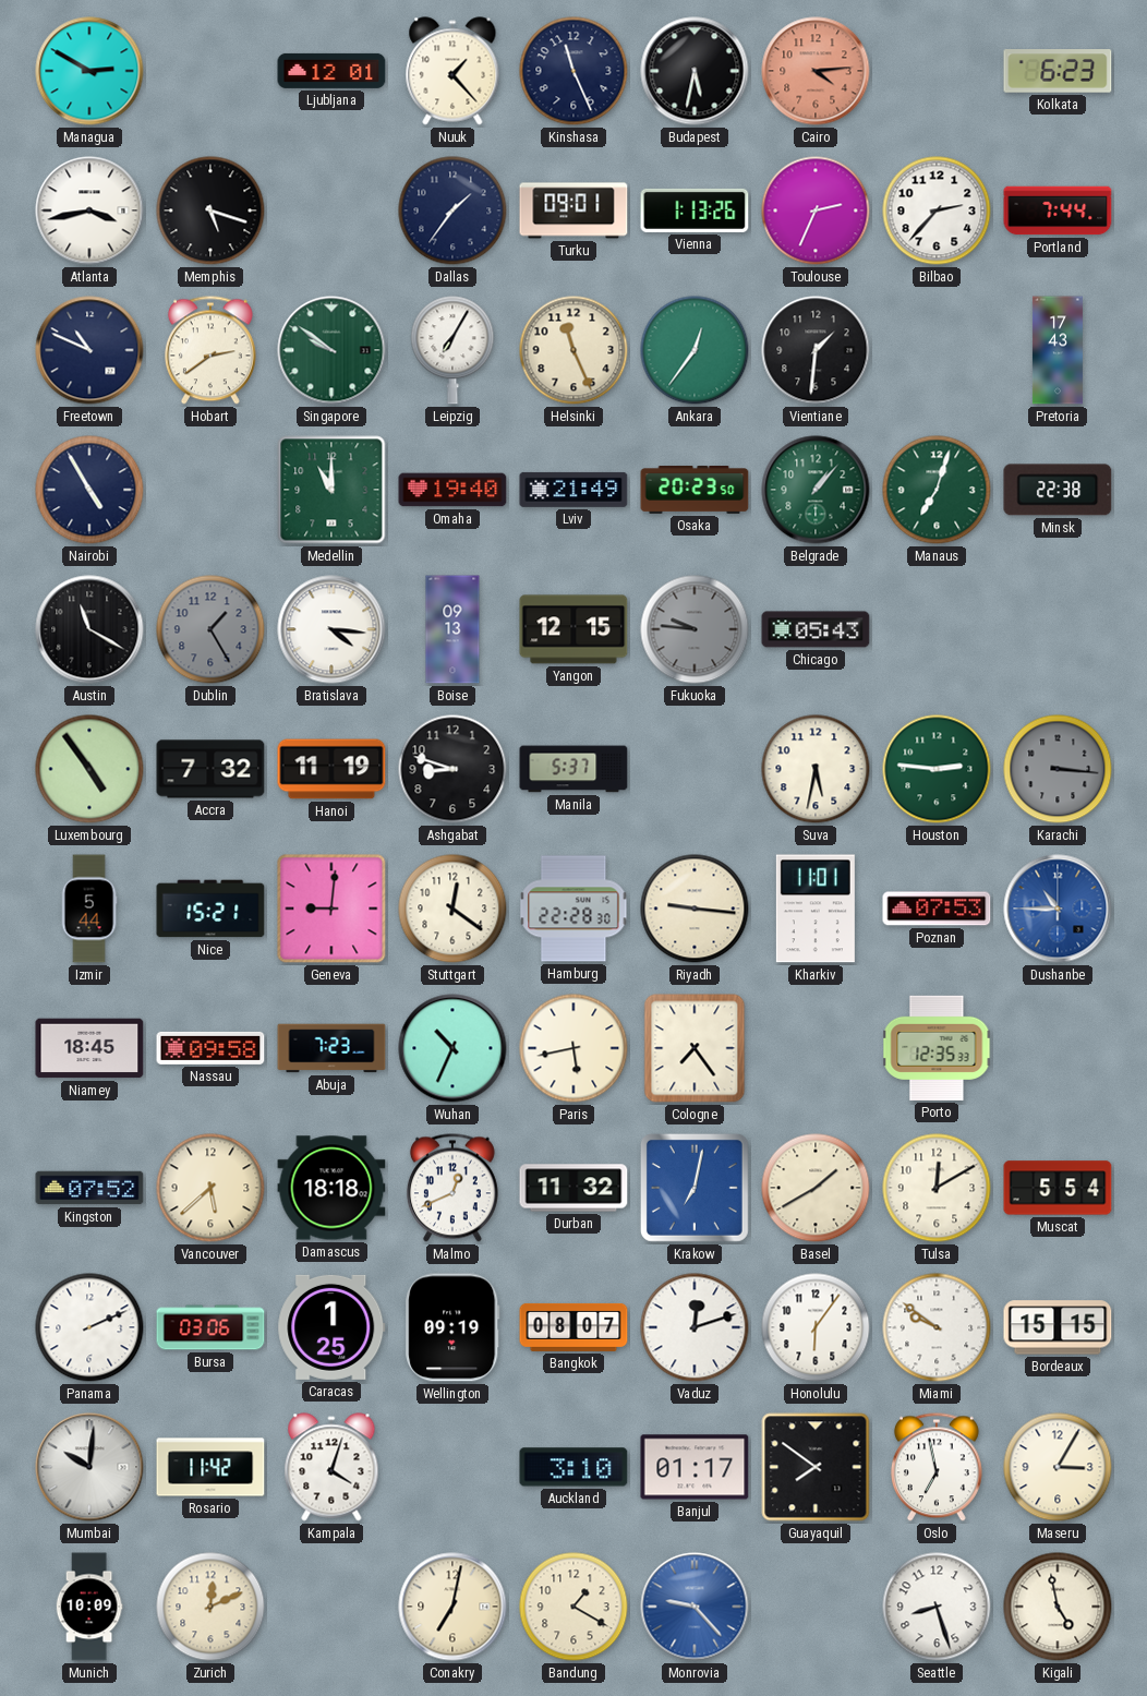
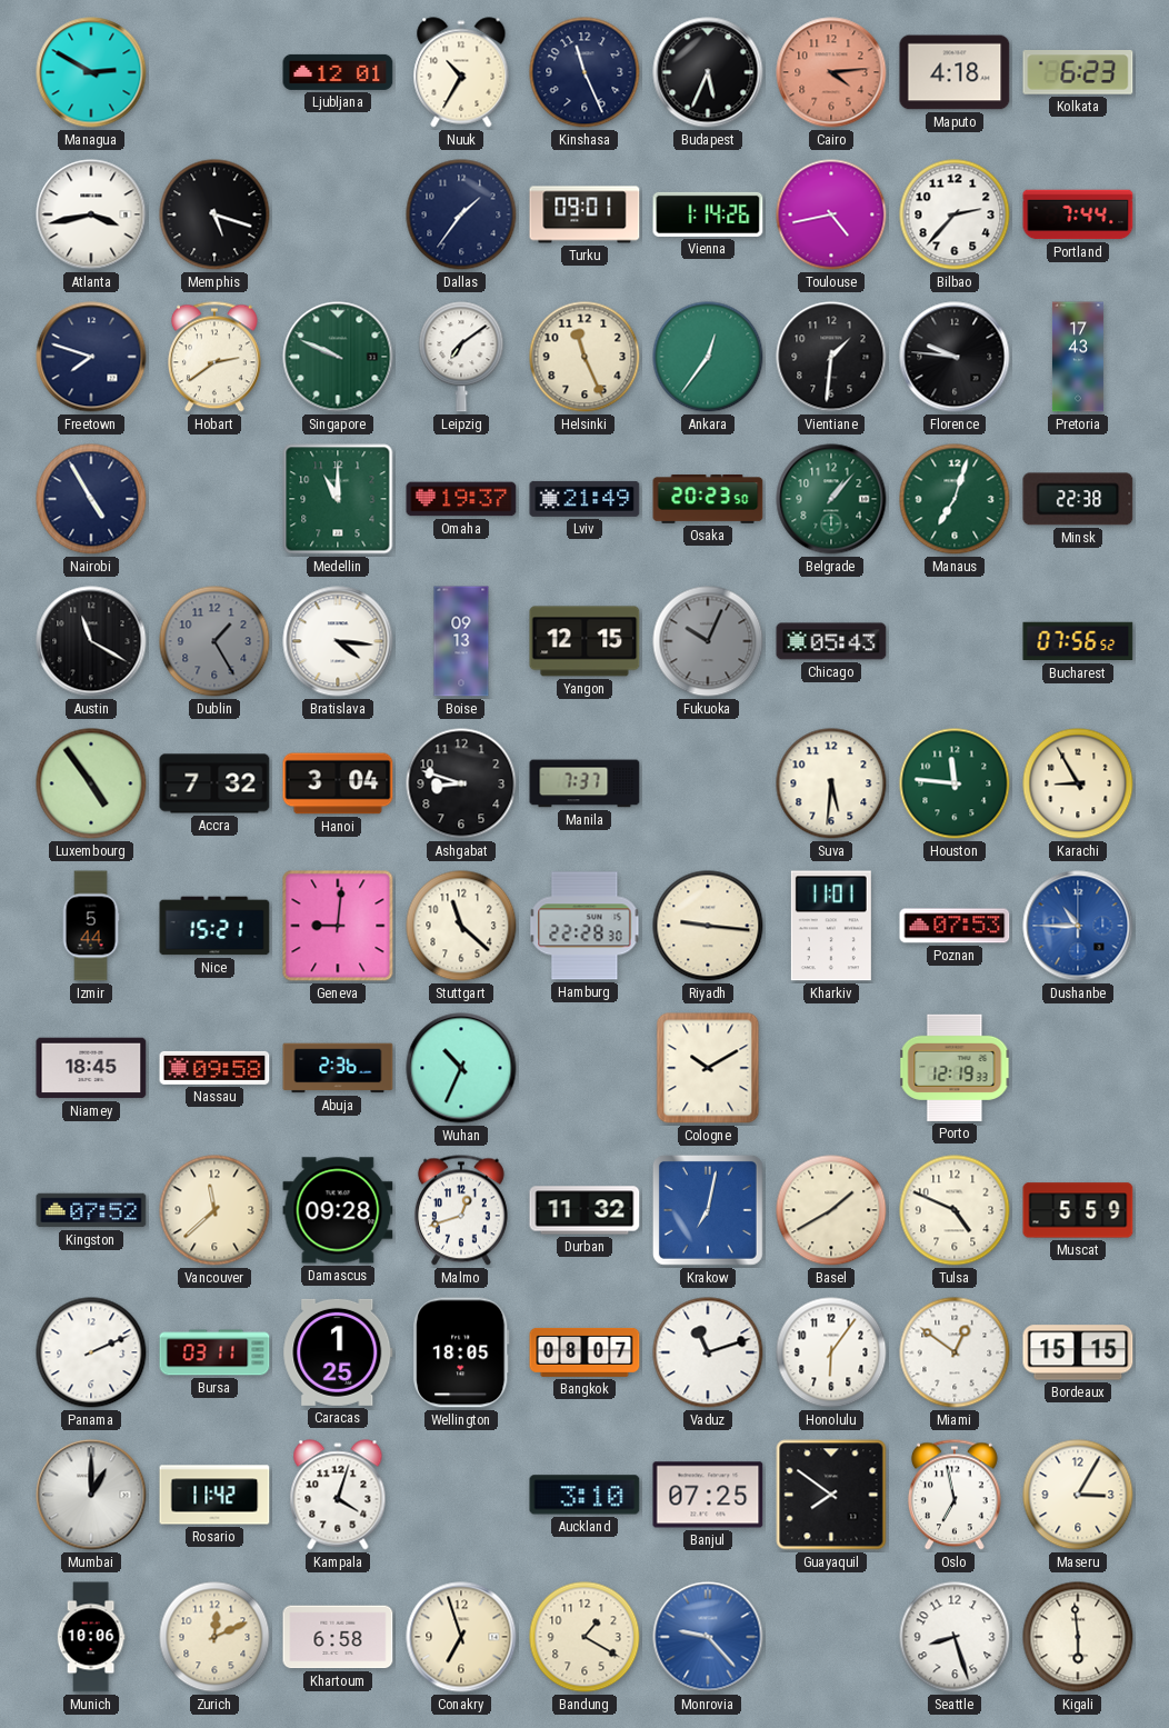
Nuuk: 1:23 -> 10:35 (461, 72)
Budapest: 5:32 -> 5:34 (708, 72)
Maputo: none -> 4:18 (955, 72)
Vienna: 1:13 -> 1:14 (708, 214)
Toulouse: 2:34 -> 4:43 (831, 214)
Freetown: 10:49 -> 7:48 (91, 357)
Singapore: 9:51 -> 9:49 (338, 357)
Leipzig: 7:05 -> 7:09 (461, 357)
Florence: none -> 9:46 (955, 357)
Omaha: 19:40 -> 19:37 (461, 499)
Fukuoka: 9:46 -> 10:04 (708, 641)
Bucharest: none -> 07:56 (1078, 641)
Hanoi: 11:19 -> 3:04 (338, 783)
Manila: 5:37 -> 7:37 (584, 783)
Suva: 5:32 -> 5:31 (831, 783)
Houston: 2:46 -> 11:46 (955, 783)
Karachi: 3:16 -> 8:55 (1078, 783)
Karachi dial: grey -> cream (1078, 783)
Stuttgart: 12:21 -> 11:22 (461, 926)
Abuja: 7:23 -> 2:36 (338, 1068)
Paris: 5:43 -> none (573, 1048)
Cologne: 7:24 -> 10:10 (708, 1068)
Porto: 12:35 -> 12:19 (955, 1068)
Vancouver: 5:38 -> 11:38 (214, 1210)
Damascus: 18:18 -> 09:28 (338, 1210)
Malmo: 12:41 -> 12:42 (461, 1210)
Tulsa: 12:10 -> 4:49 (955, 1210)
Muscat: 5:54 -> 5:59 (1078, 1210)
Bursa: 03:06 -> 03:11 (214, 1352)
Wellington: 09:19 -> 18:05 (461, 1352)
Vaduz: 12:12 -> 11:12 (708, 1352)
Miami: 9:51 -> 12:51 (955, 1352)
Mumbai: 10:01 -> 1:00 (91, 1495)
Banjul: 01:17 -> 07:25 (708, 1495)
Munich: 10:09 -> 10:06 (91, 1637)
Khartoum: none -> 6:58 (338, 1637)
Conakry: 7:02 -> 6:57 (461, 1637)
Kigali: 4:58 -> 5:59 (1078, 1637)
